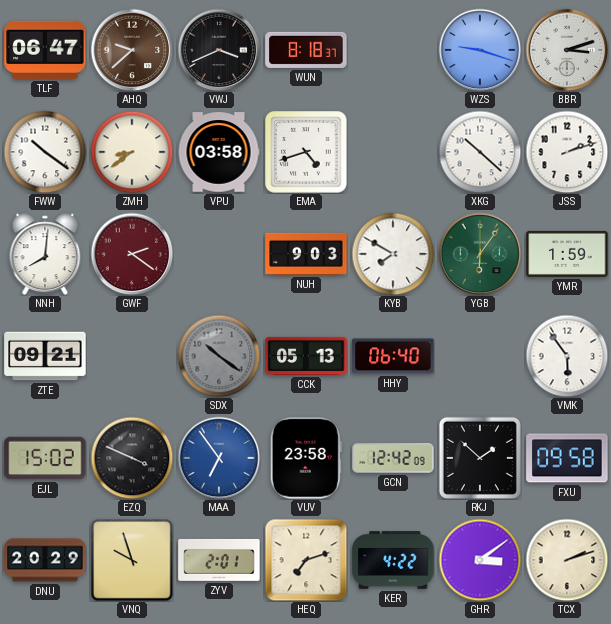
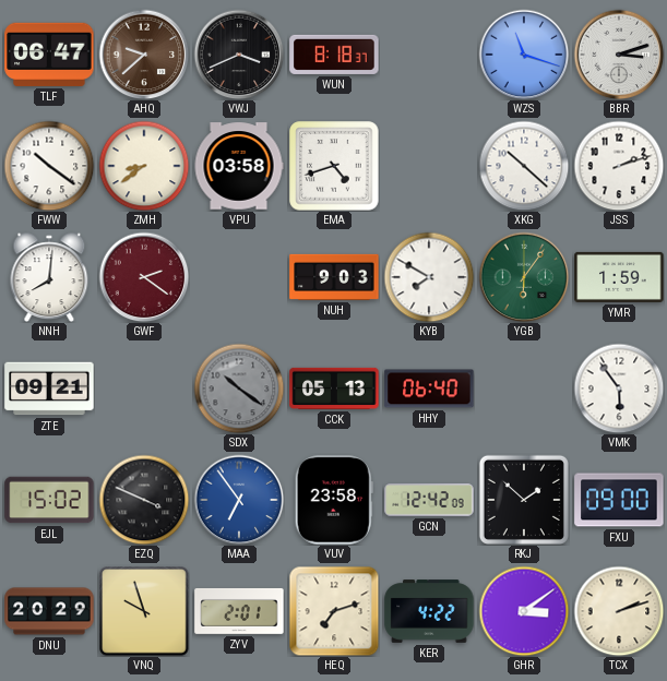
WZS: 9:18 -> 11:18 (524, 55)
FXU: 09:58 -> 09:00 (619, 500)
